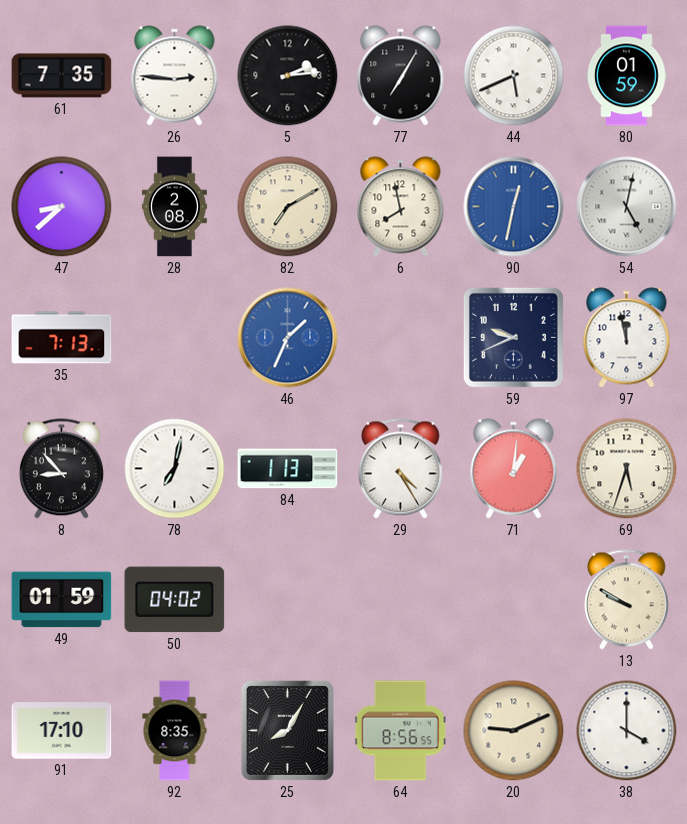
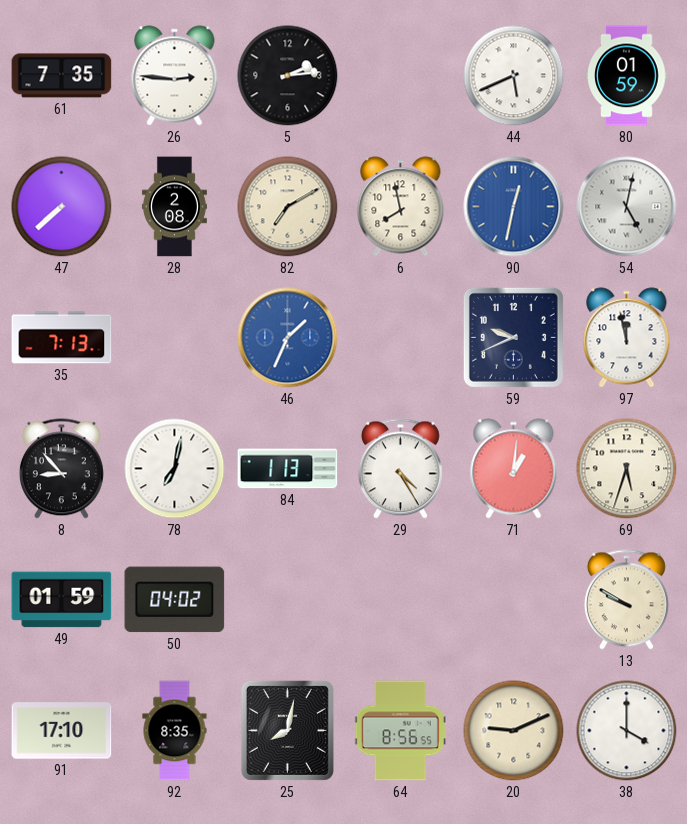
77: 7:05 -> none (401, 76)
47: 8:38 -> 7:38 (62, 207)
25: 8:05 -> 8:02 (287, 730)
